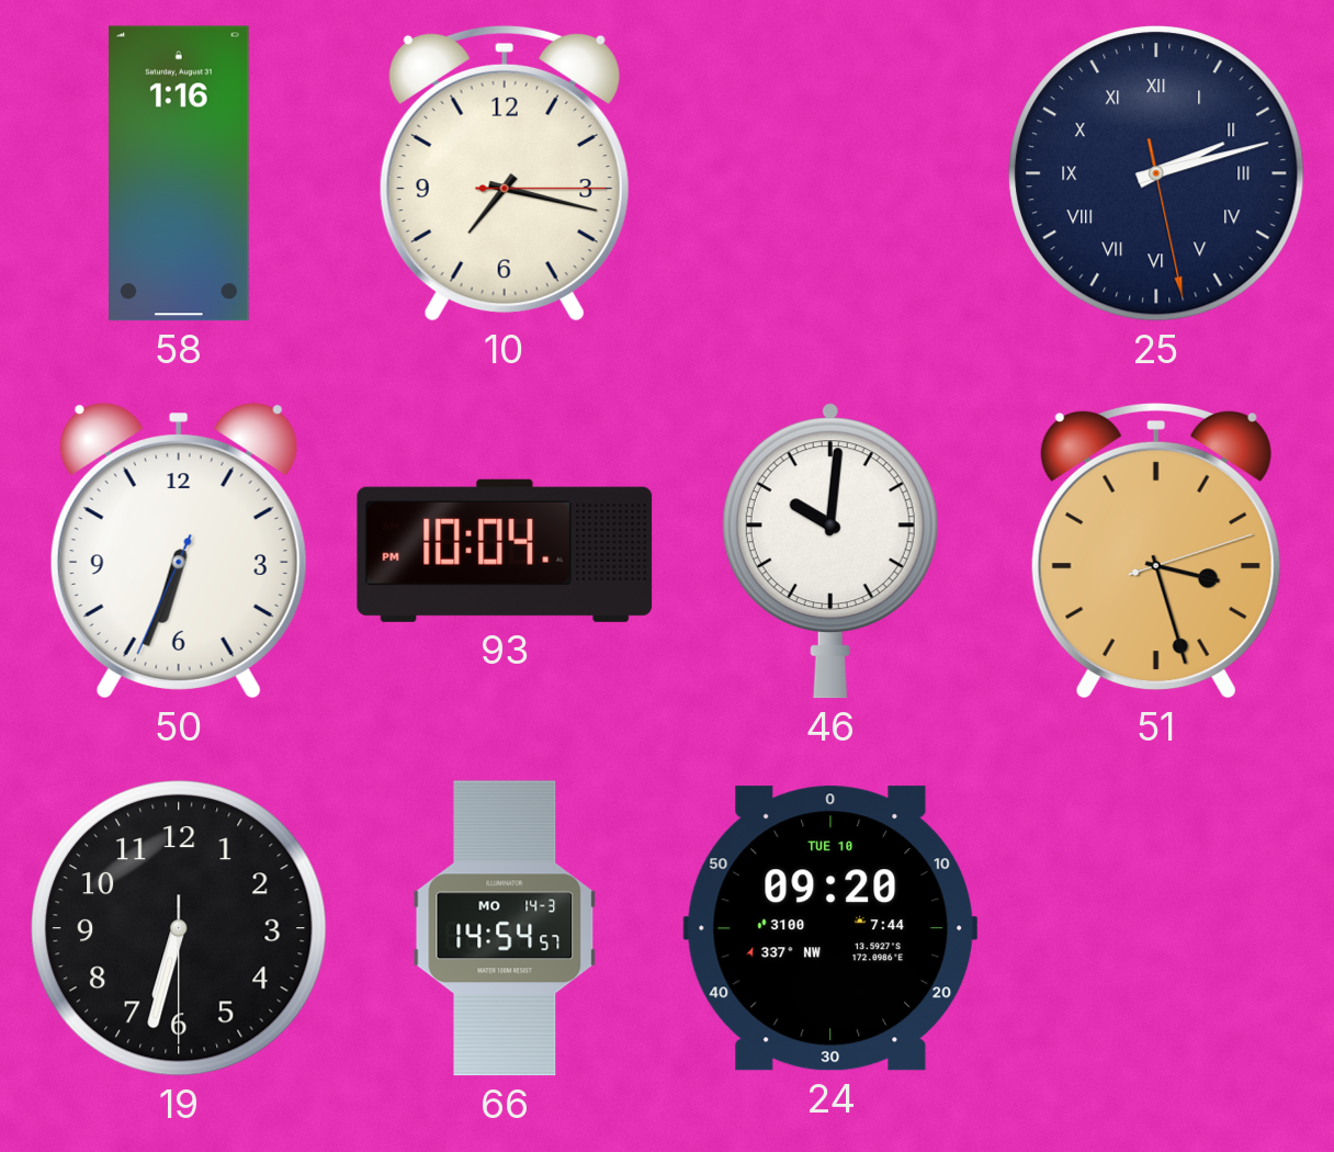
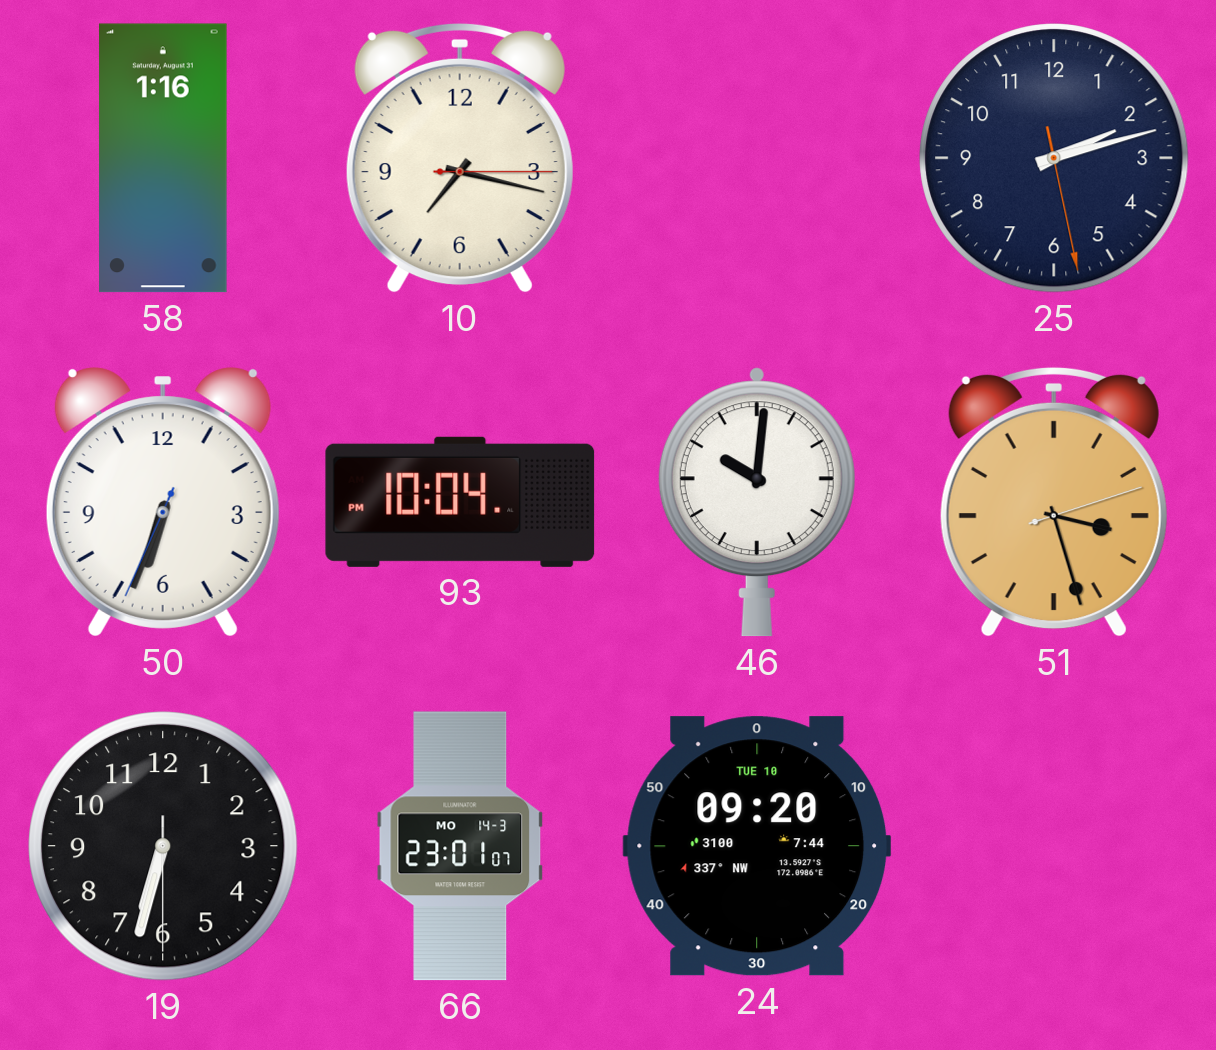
25 numerals: Roman -> Arabic (1054, 158)
66: 14:54 -> 23:01 (460, 846)
